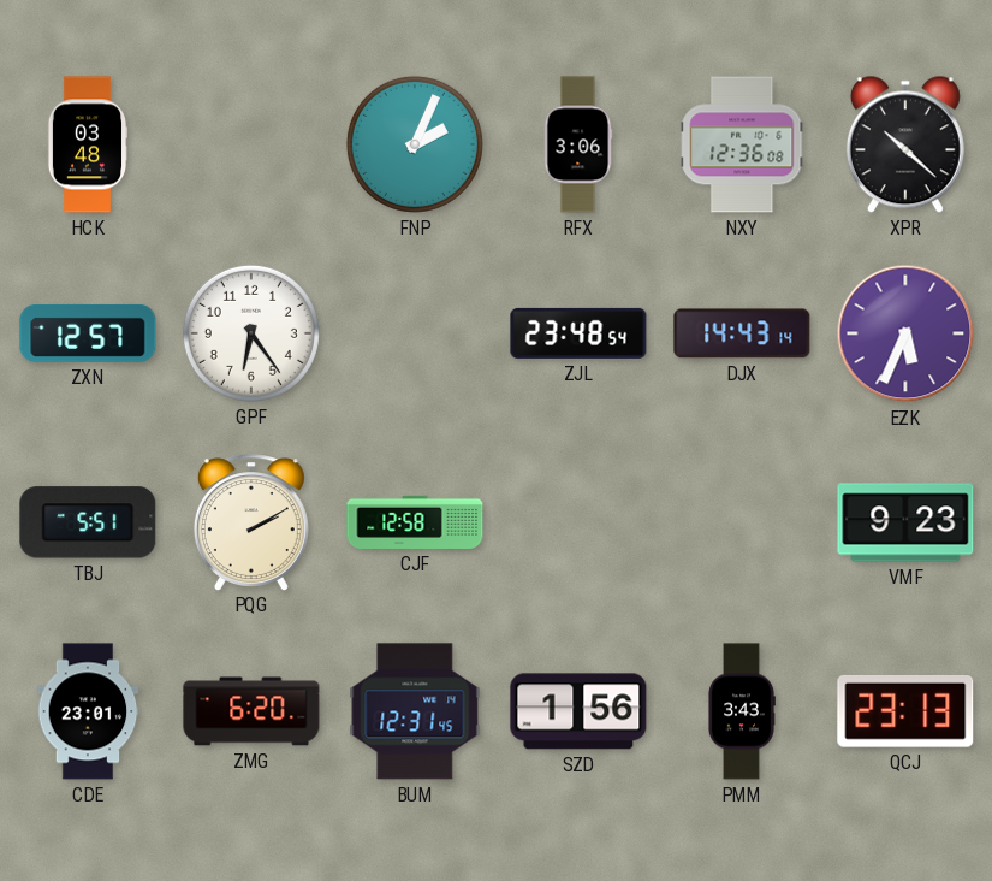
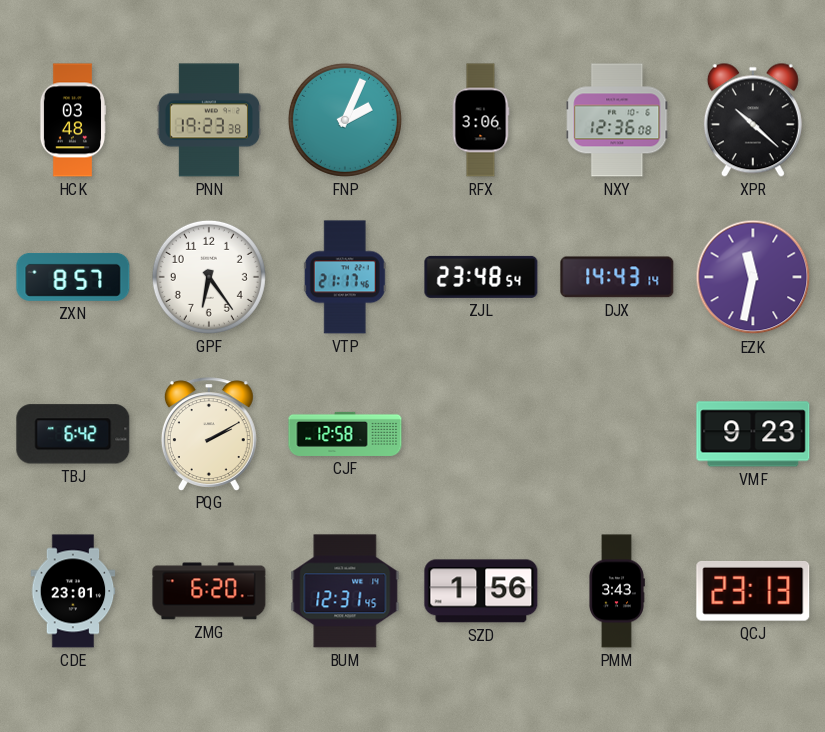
PNN: none -> 19:23 (208, 120)
ZXN: 12:57 -> 8:57 (73, 277)
VTP: none -> 21:17 (345, 277)
EZK: 5:34 -> 11:32 (753, 277)
TBJ: 5:51 -> 6:42 (73, 434)
